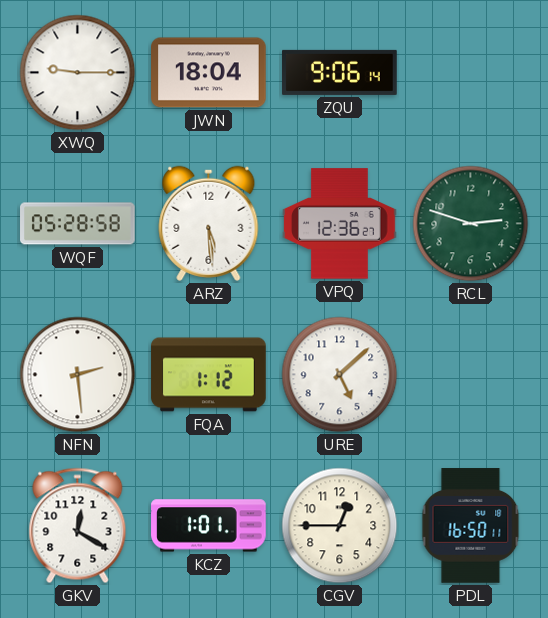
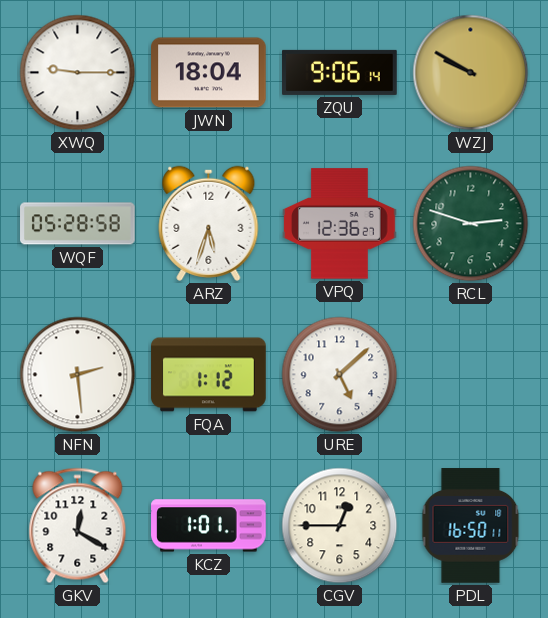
WZJ: none -> 9:50 (471, 73)
ARZ: 5:29 -> 5:33 (209, 223)
